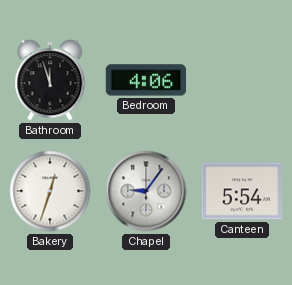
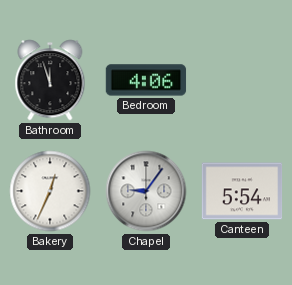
Bakery: 12:33 -> 12:34 (50, 191)
